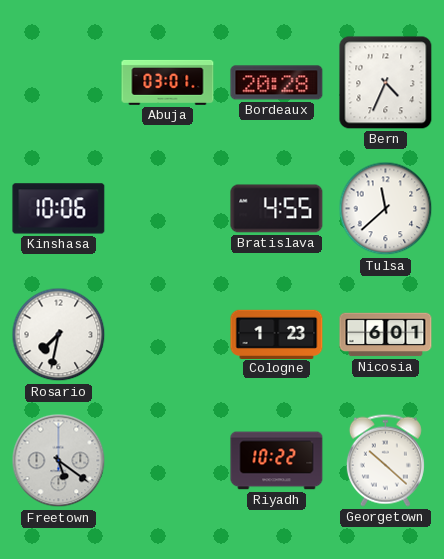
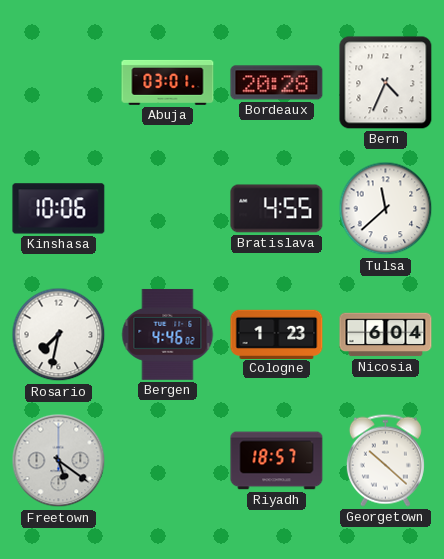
Bergen: none -> 4:46 (168, 334)
Nicosia: 6:01 -> 6:04 (386, 335)
Riyadh: 10:22 -> 18:57 (277, 461)
